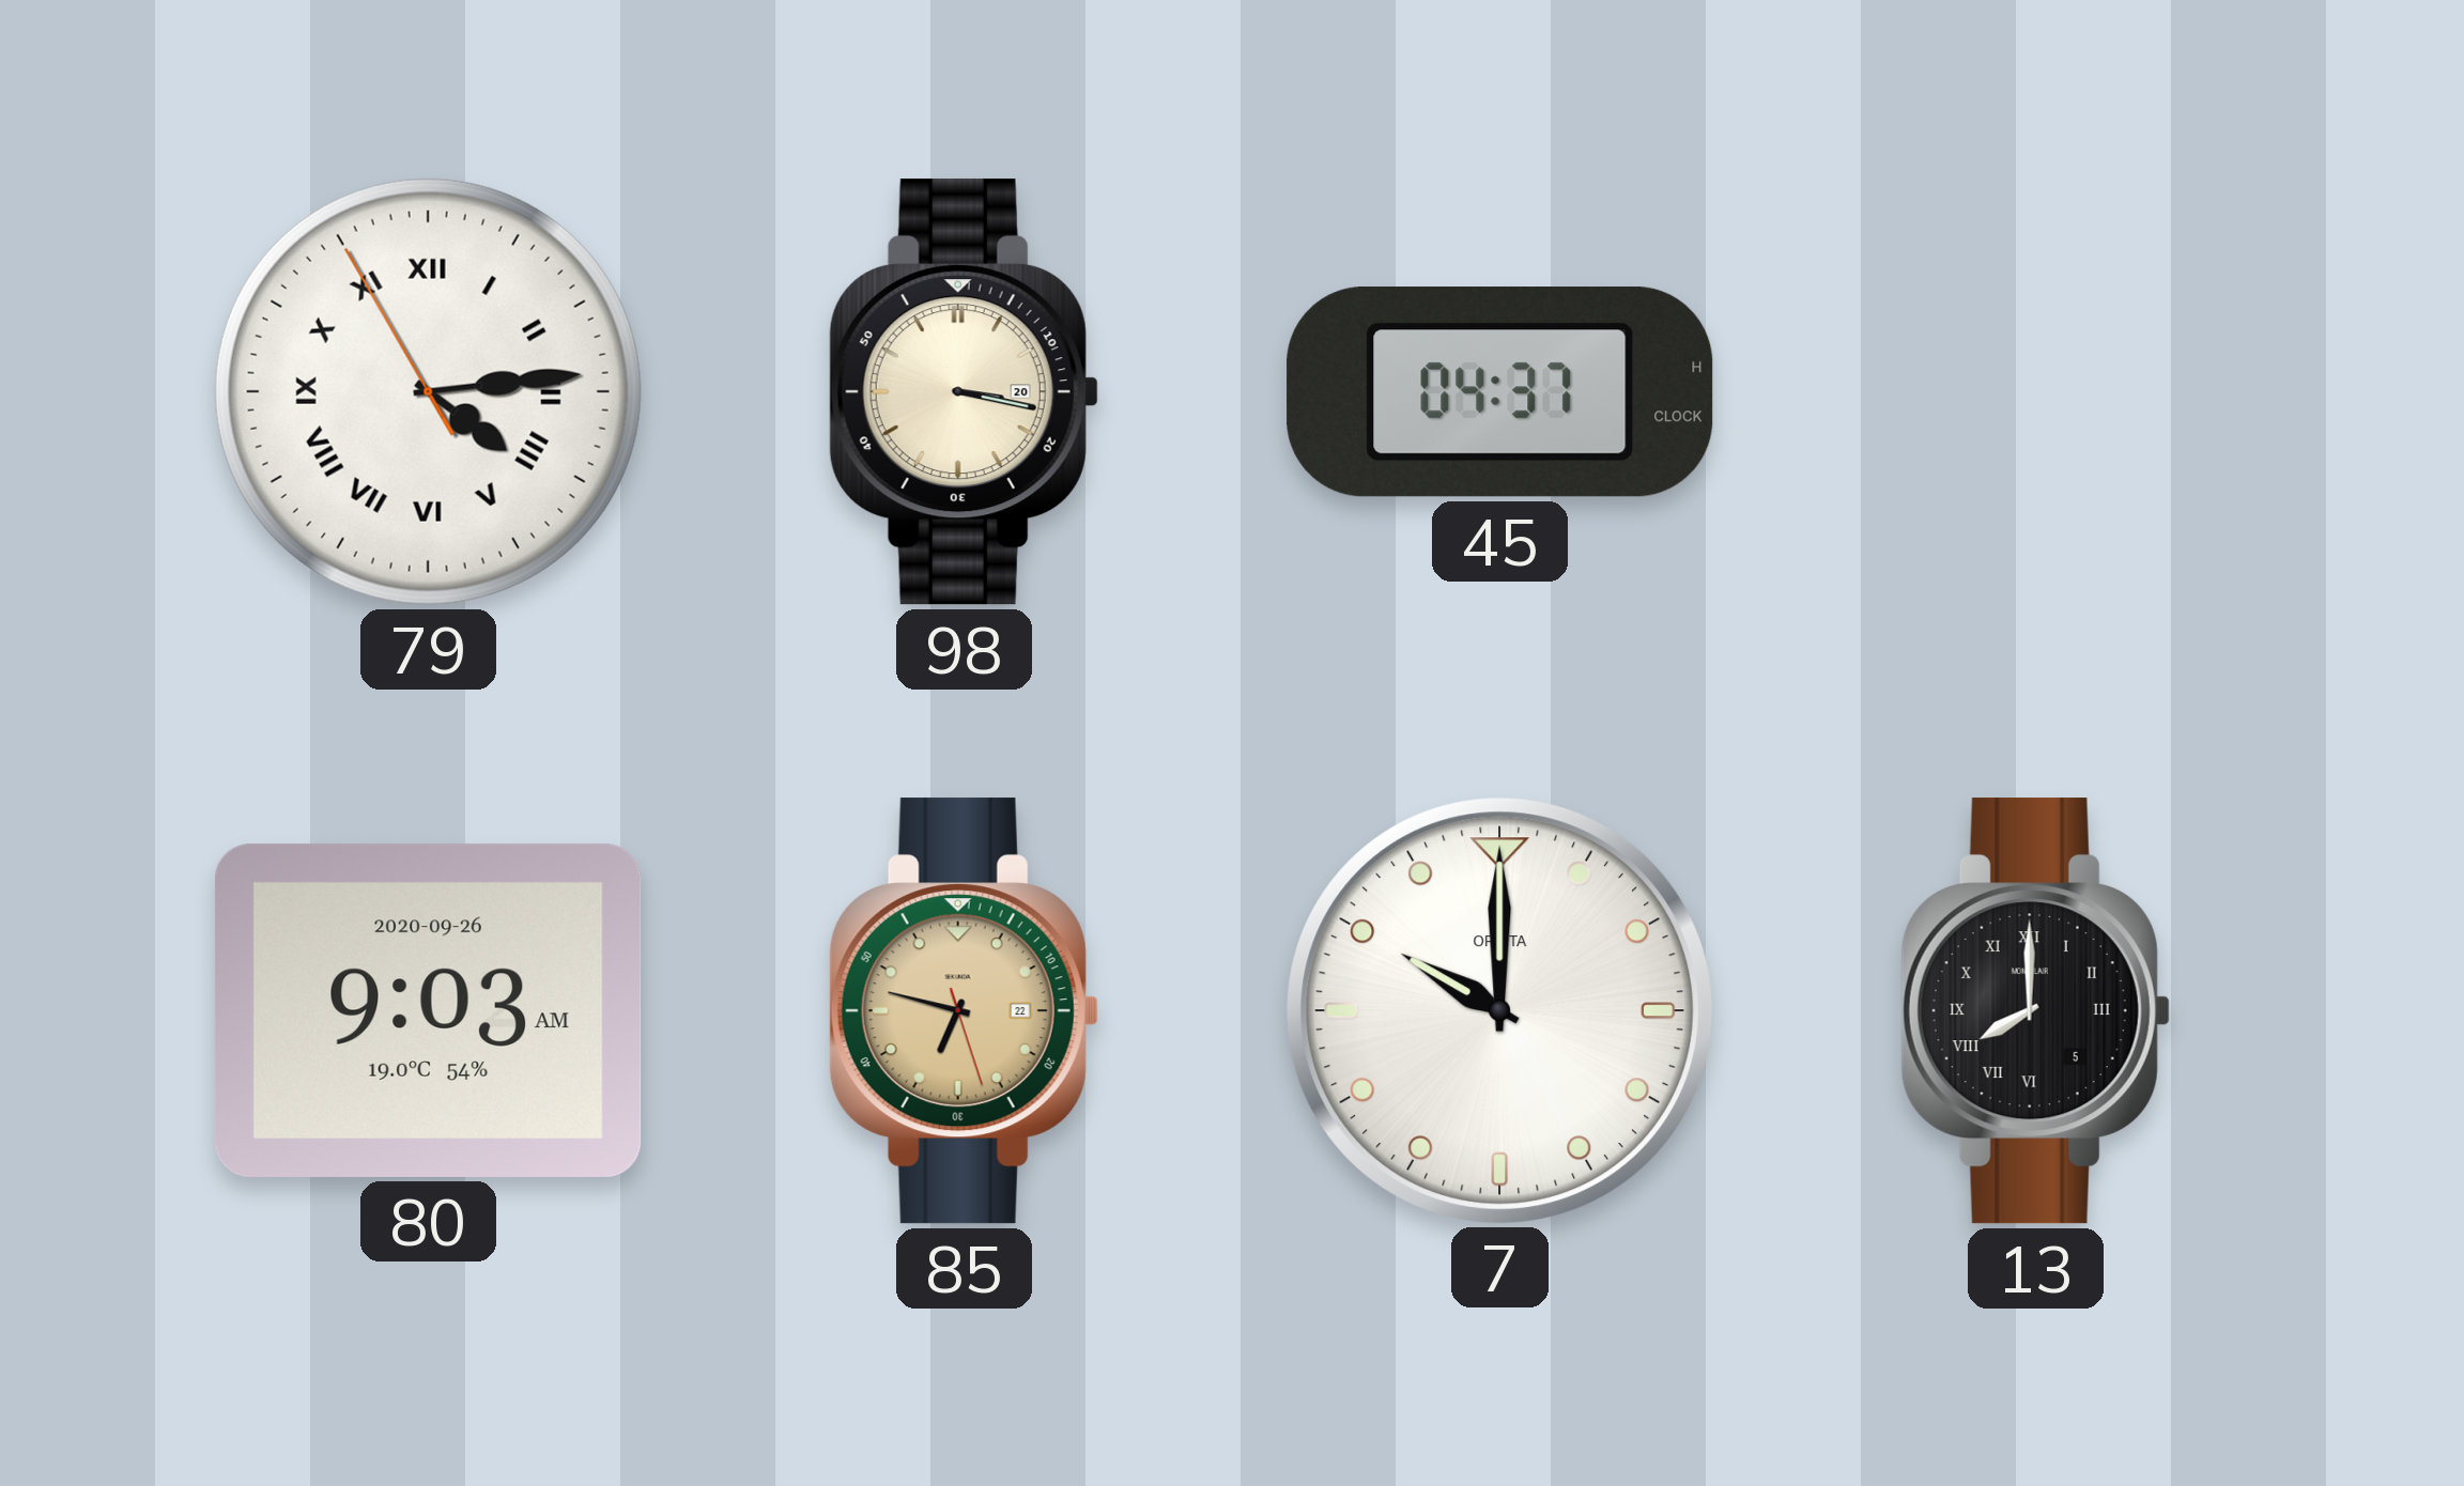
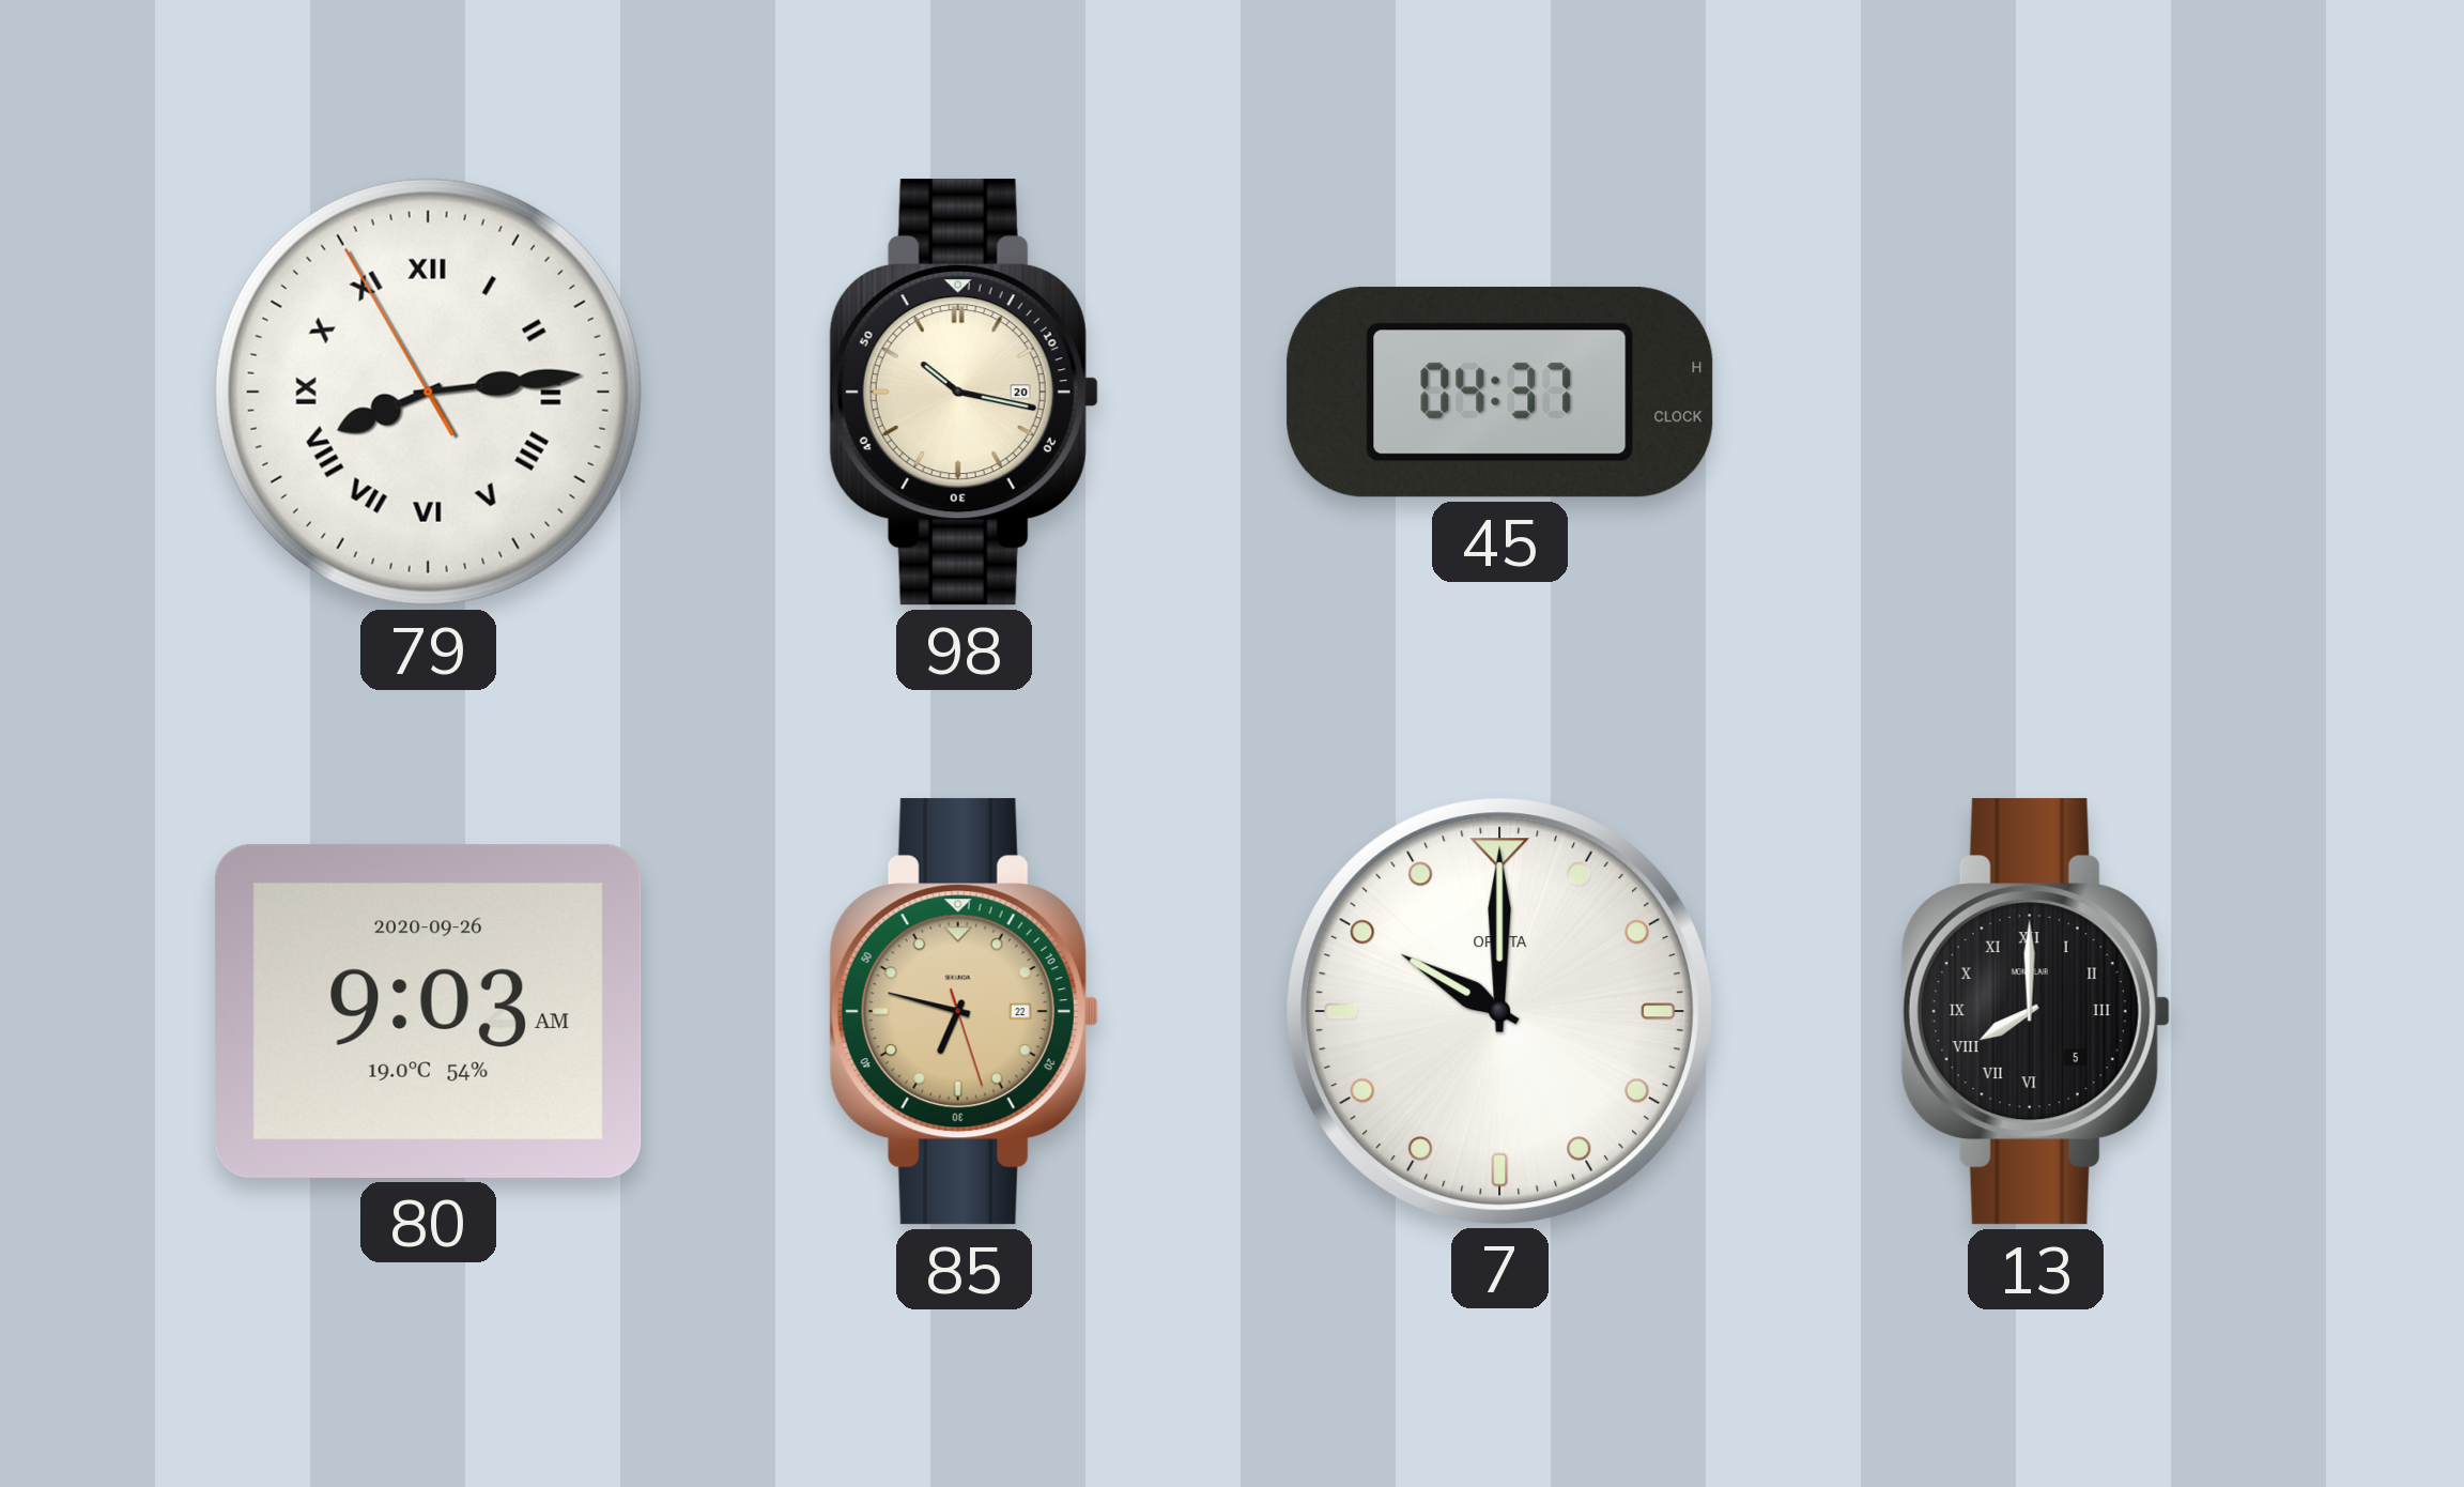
79: 4:13 -> 8:13 (428, 392)
98: 3:17 -> 10:17 (964, 393)
